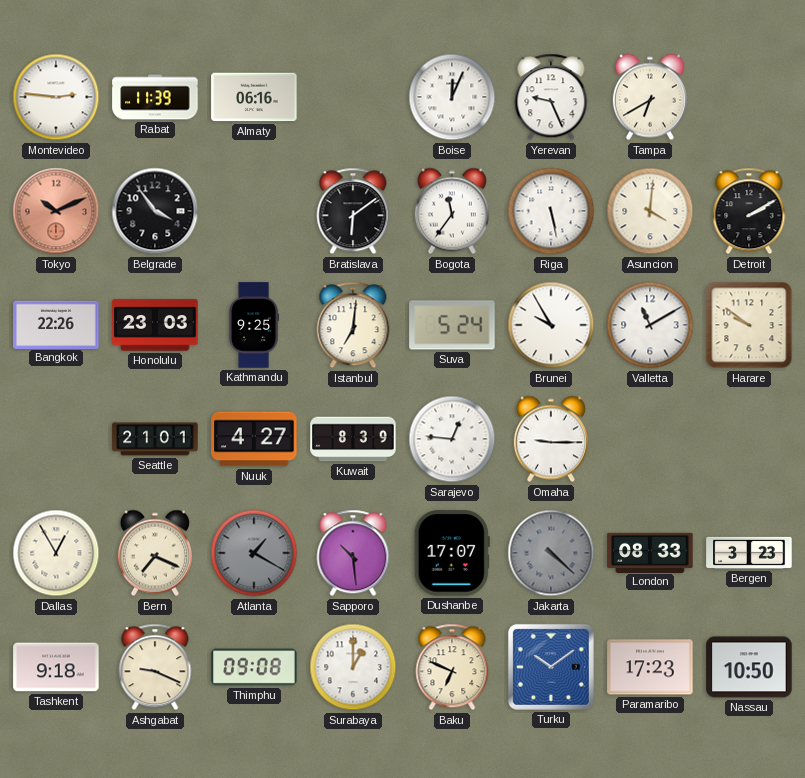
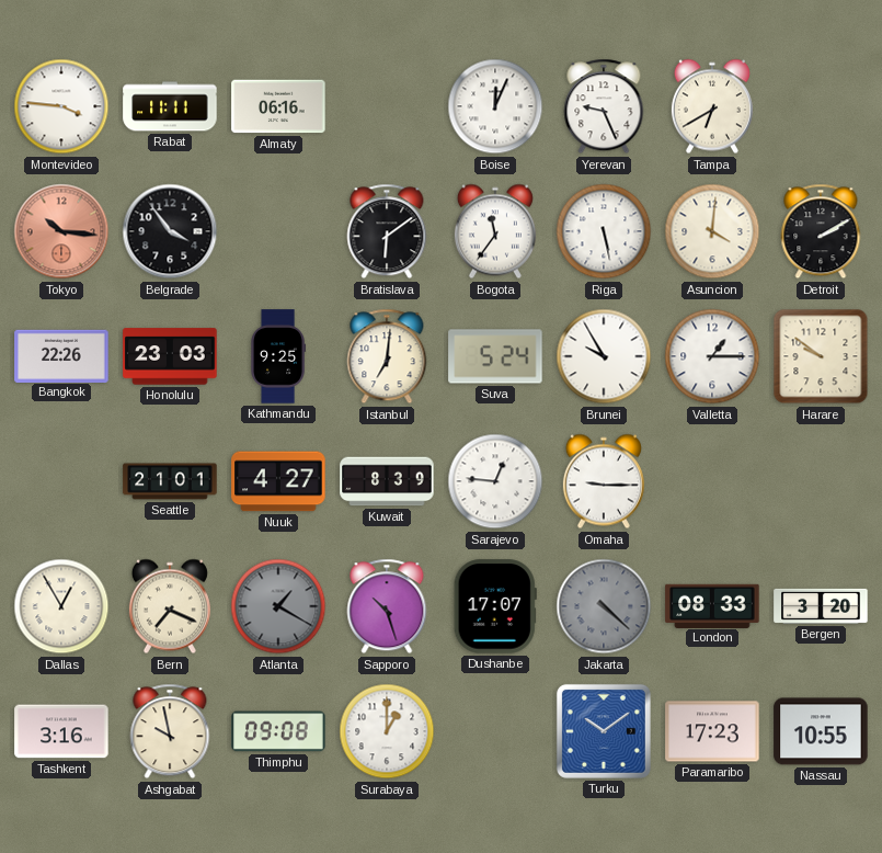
Montevideo: 2:46 -> 3:46 (61, 106)
Rabat: 11:39 -> 11:11 (170, 106)
Tokyo: 10:11 -> 10:16 (61, 231)
Valletta: 11:10 -> 1:15 (712, 356)
Sapporo: 10:29 -> 10:27 (387, 606)
Bergen: 3:23 -> 3:20 (821, 606)
Tashkent: 9:18 -> 3:16 (61, 731)
Ashgabat: 9:19 -> 9:58 (170, 731)
Baku: 6:49 -> none (452, 667)
Nassau: 10:50 -> 10:55 (821, 731)
